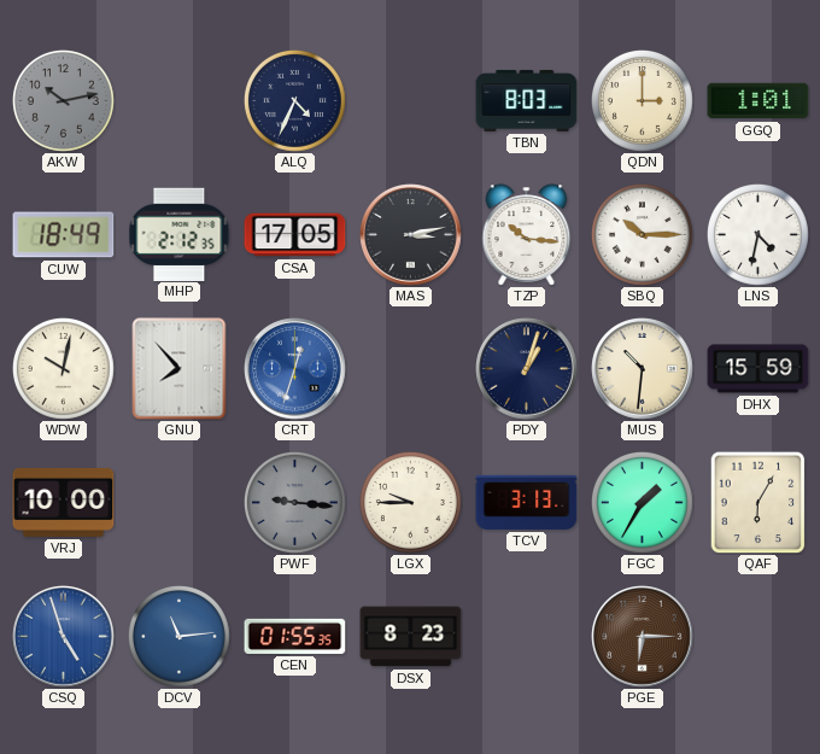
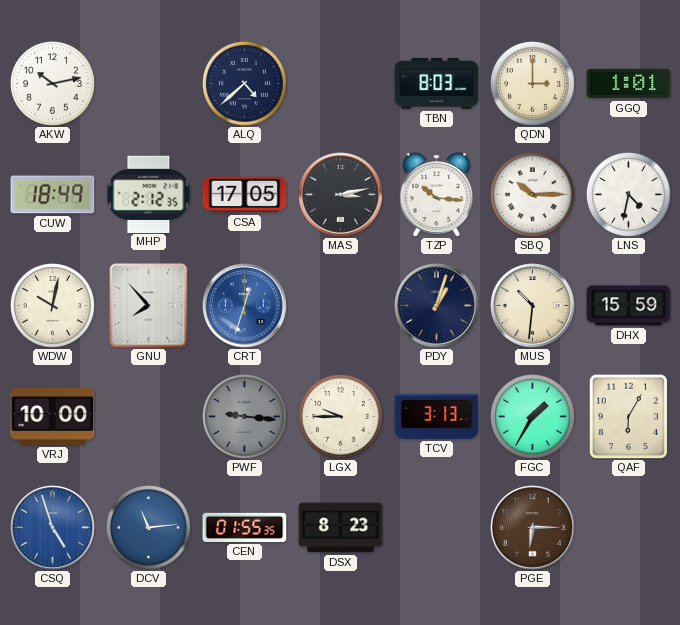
AKW dial: grey -> white (52, 83)
ALQ: 4:34 -> 4:38 (244, 83)
